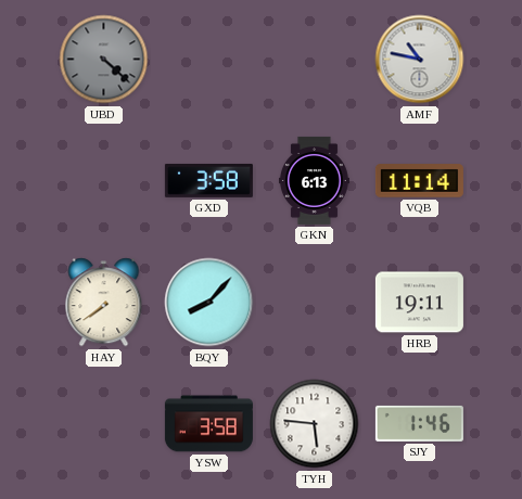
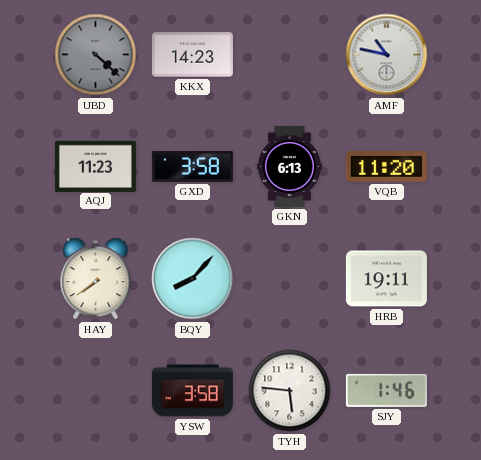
KKX: none -> 14:23 (192, 55)
AQJ: none -> 11:23 (95, 166)
VQB: 11:14 -> 11:20 (386, 167)
